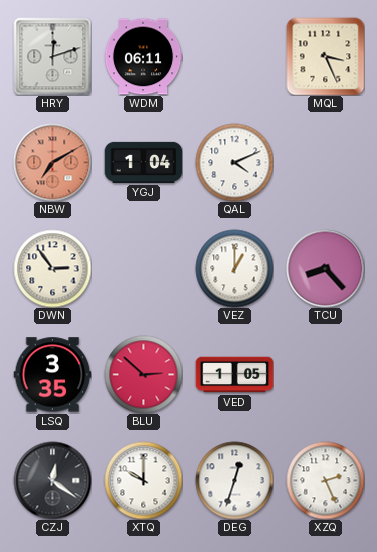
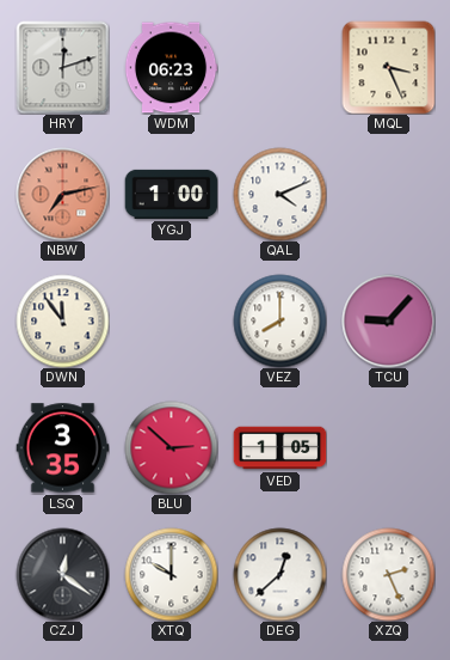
WDM: 06:11 -> 06:23 (171, 68)
NBW: 7:10 -> 7:13 (62, 194)
YGJ: 1:04 -> 1:00 (171, 194)
DWN: 2:54 -> 11:54 (62, 320)
VEZ: 1:00 -> 8:00 (279, 320)
TCU: 8:23 -> 9:07 (388, 320)
DEG: 12:33 -> 12:38 (279, 574)
